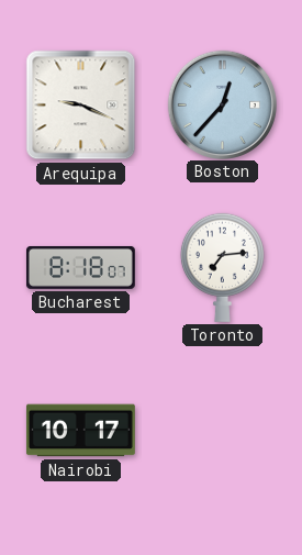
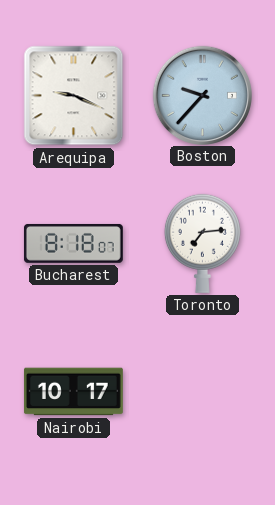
Boston: 12:37 -> 9:37 (202, 95)
